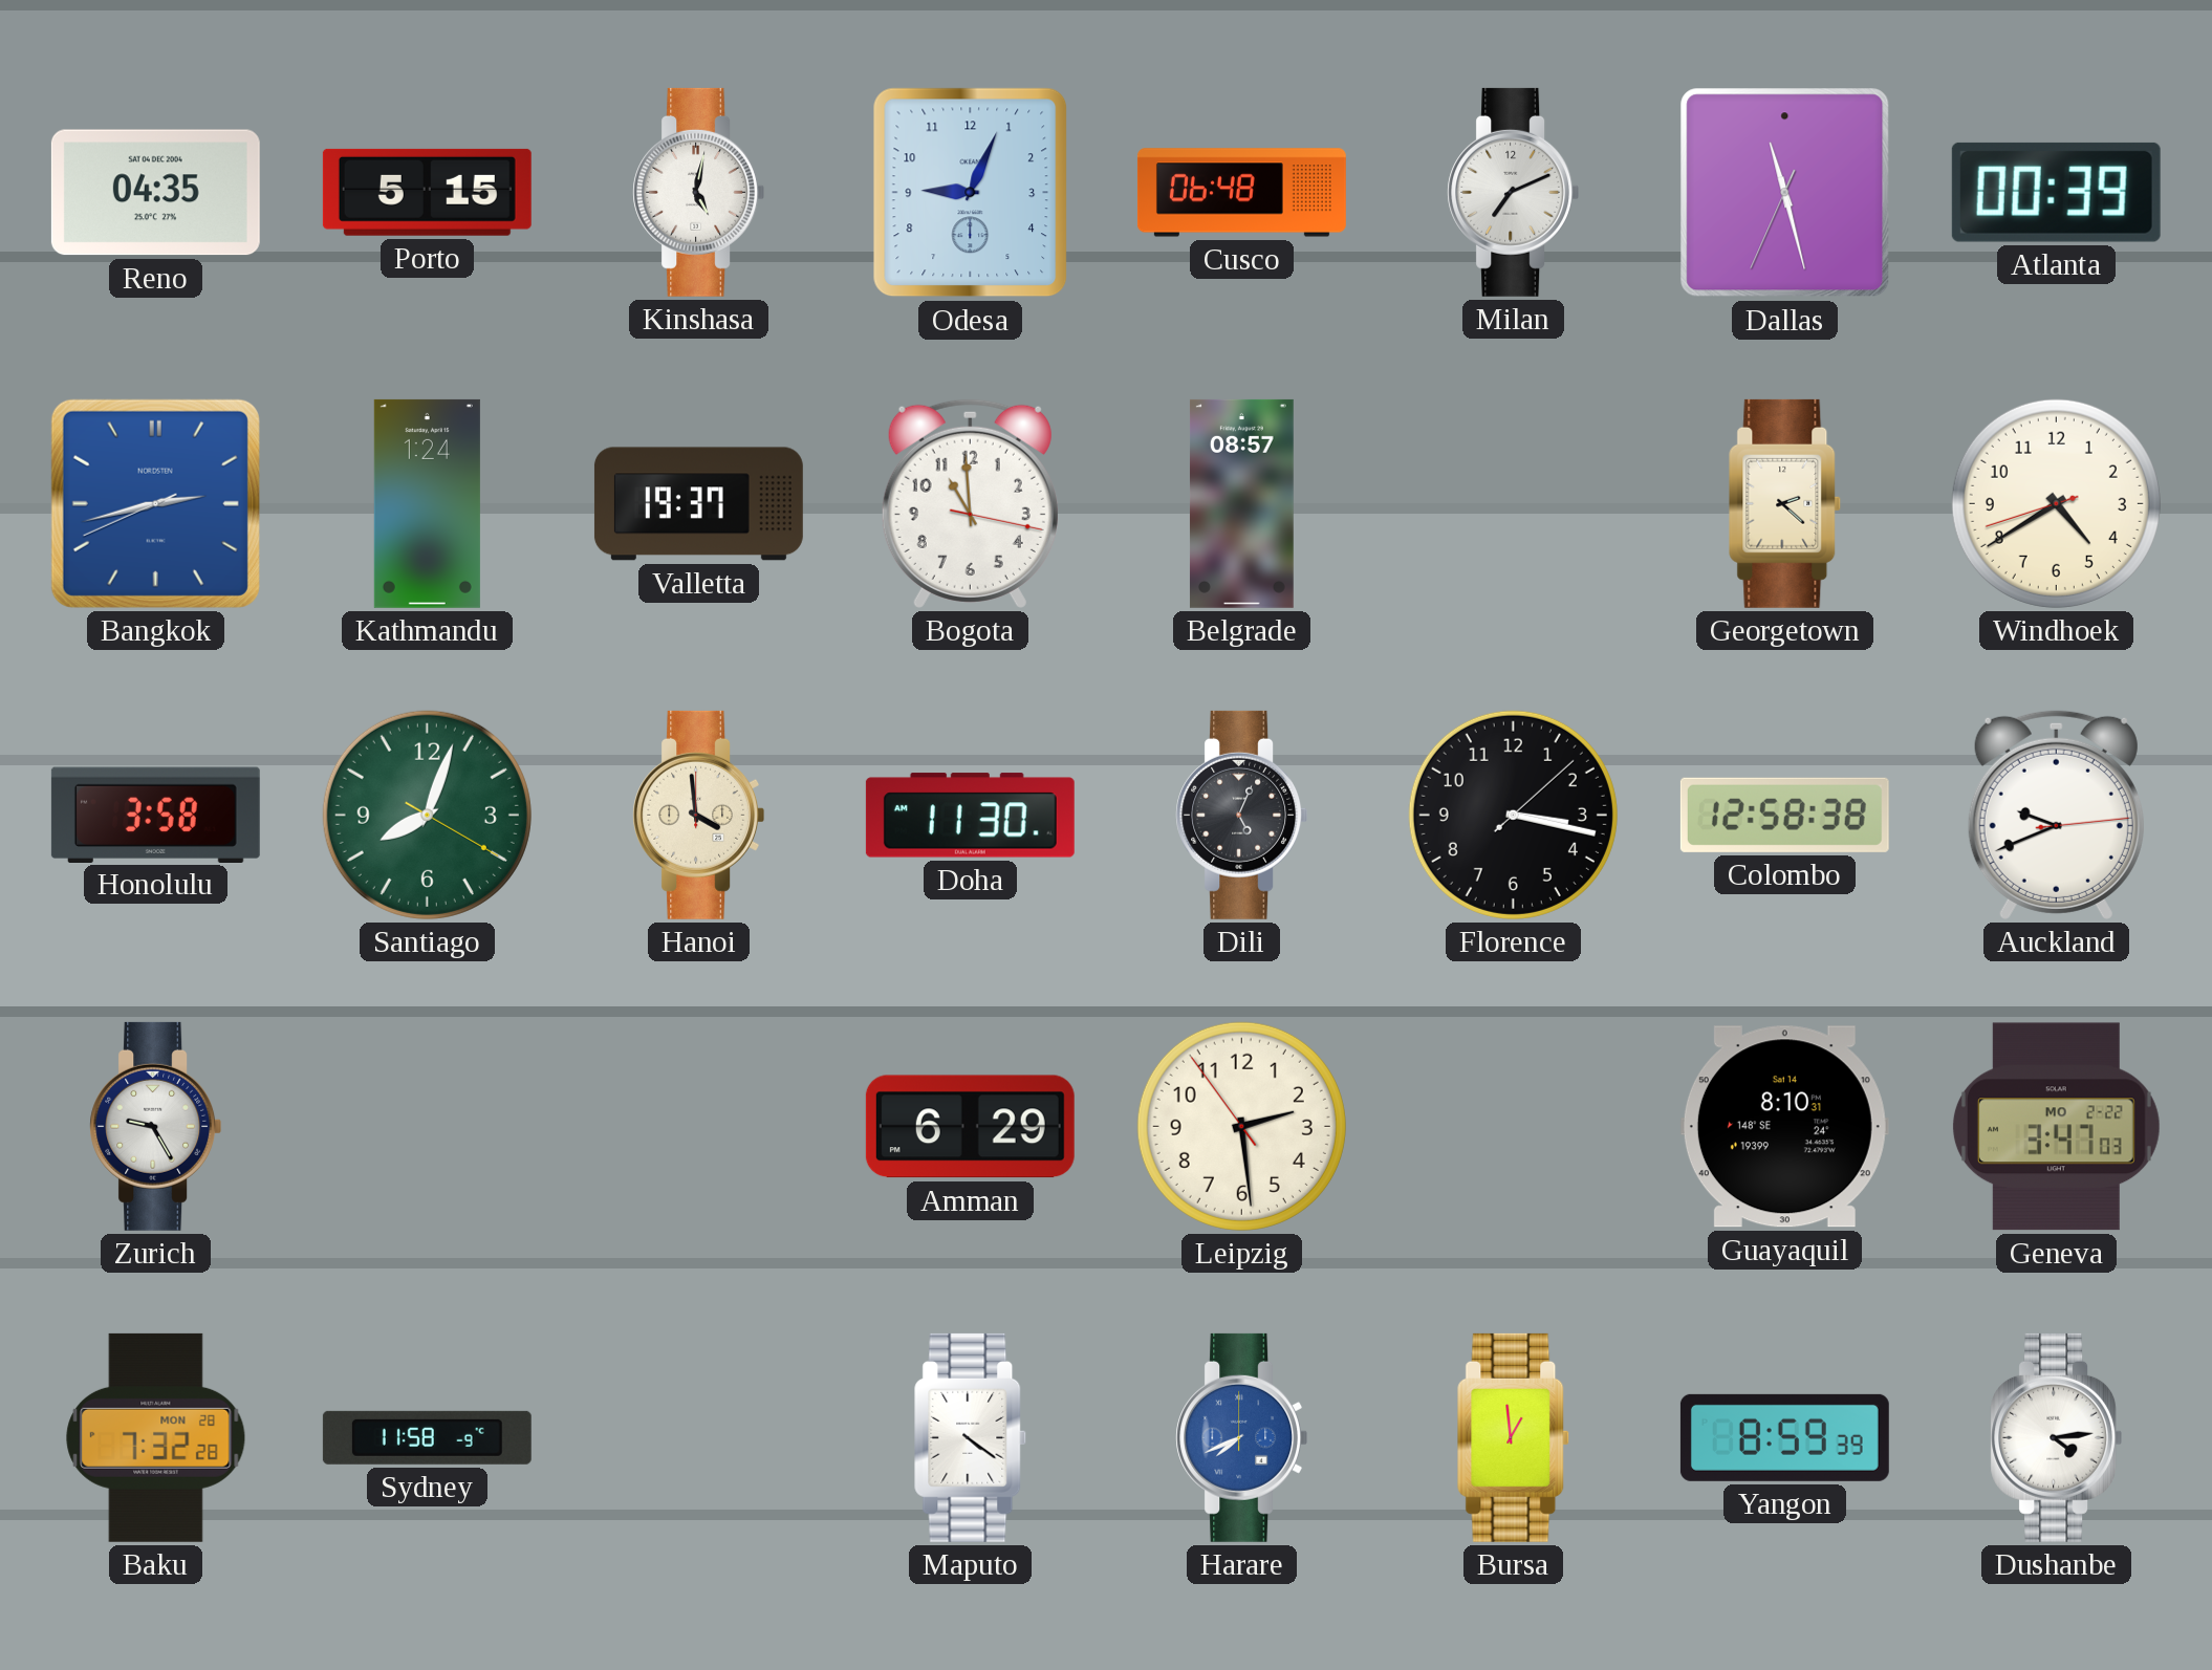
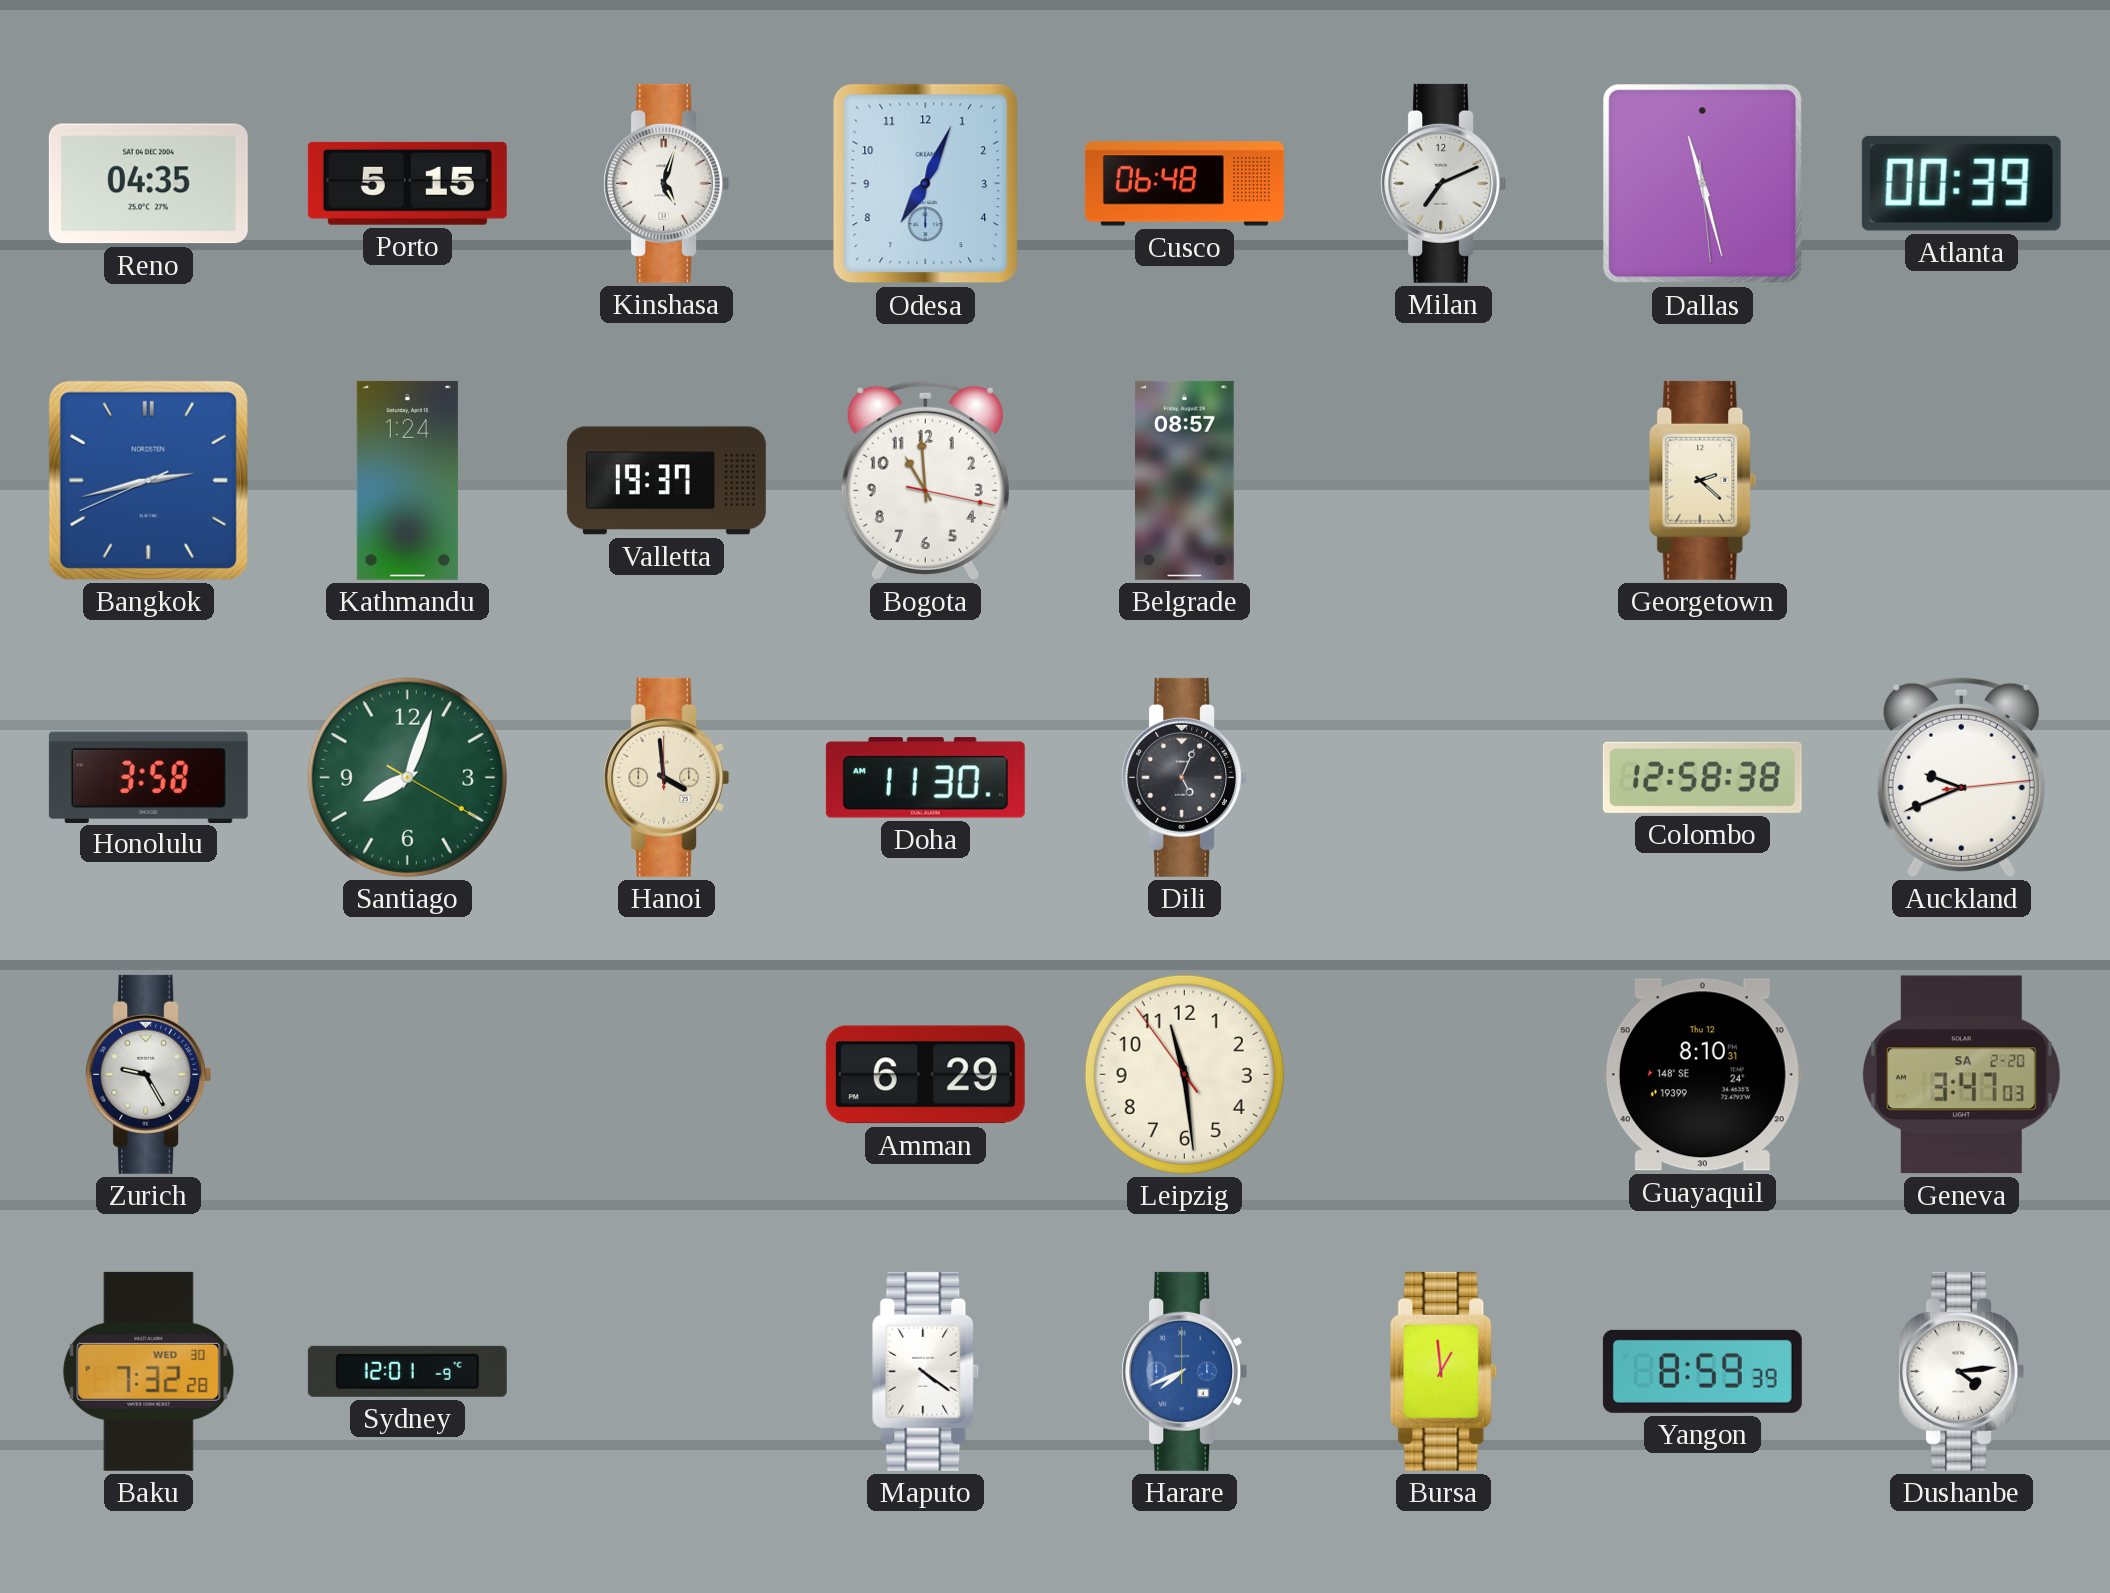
Kinshasa: 5:02 -> 5:03 (667, 183)
Odesa: 9:04 -> 7:04 (926, 184)
Dallas: 11:27:34 -> 11:27:29 (1703, 184)
Windhoek: 4:39 -> none (2056, 503)
Florence: 3:17 -> none (1513, 815)
Leipzig: 2:28 -> 11:28 (1184, 1074)
Guayaquil date: Sat 14 -> Thu 12 (1702, 1075)
Geneva date: MO 2-22 -> SA 2-20 (1961, 1075)
Baku date: MON 28 -> WED 30 (149, 1371)
Sydney: 11:58 -> 12:01 (407, 1371)
